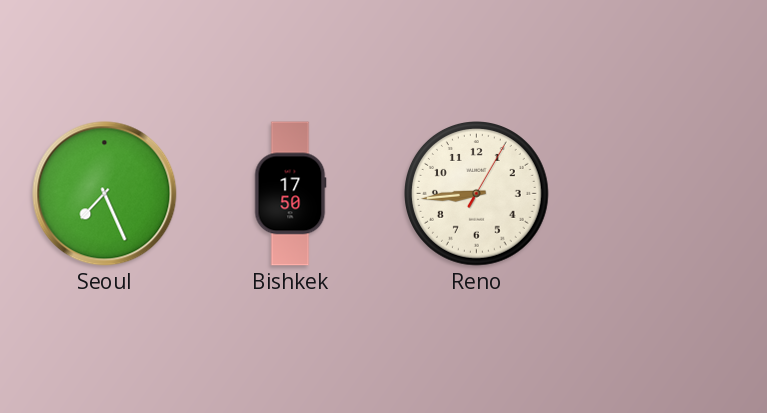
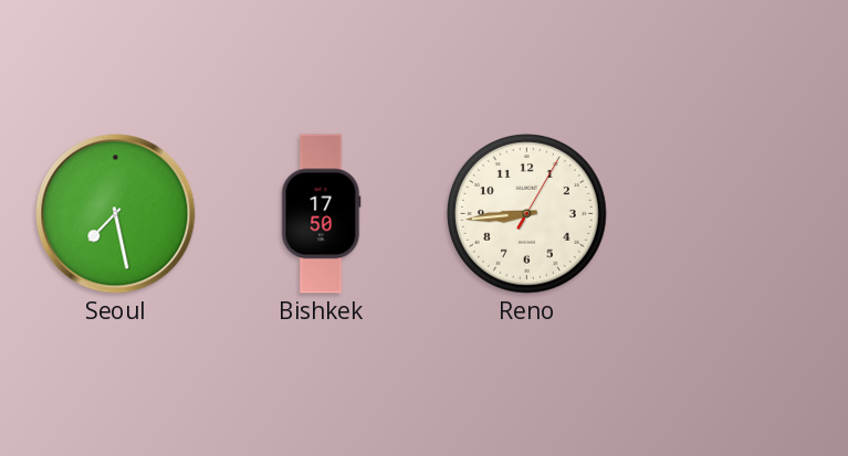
Seoul: 7:26 -> 7:28 (116, 214)
